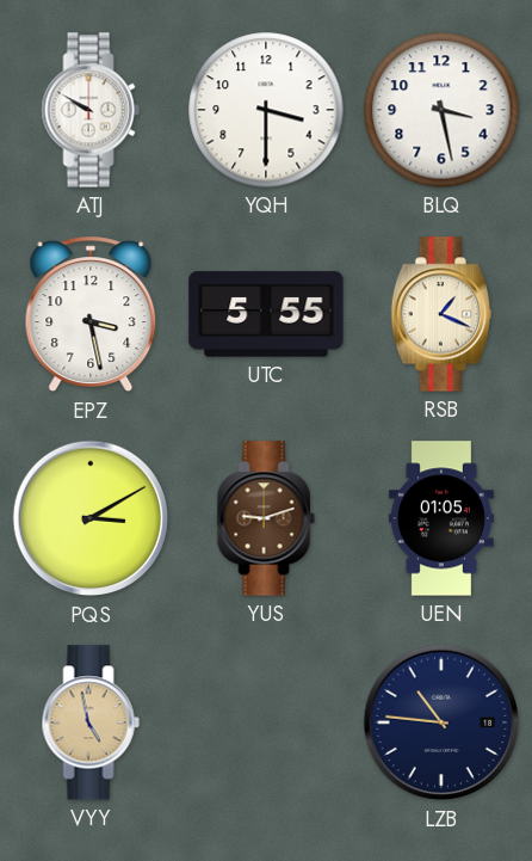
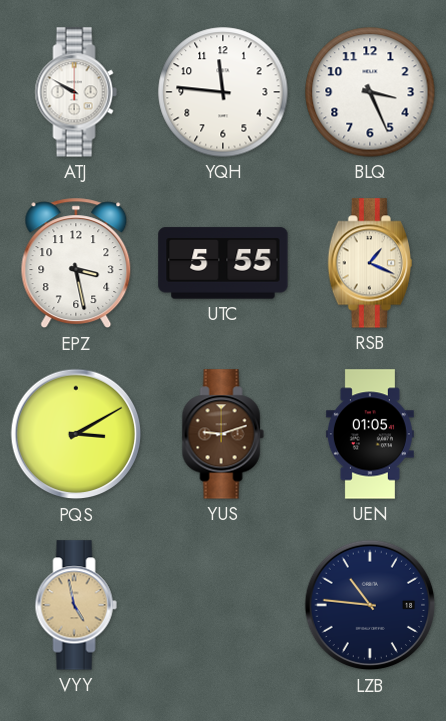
YQH: 3:30 -> 11:46 (223, 92)
BLQ: 3:28 -> 3:26 (370, 92)
